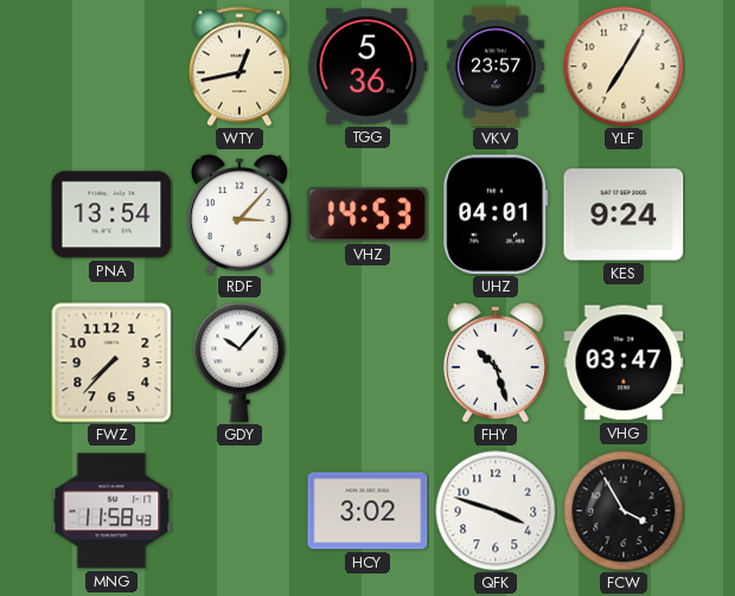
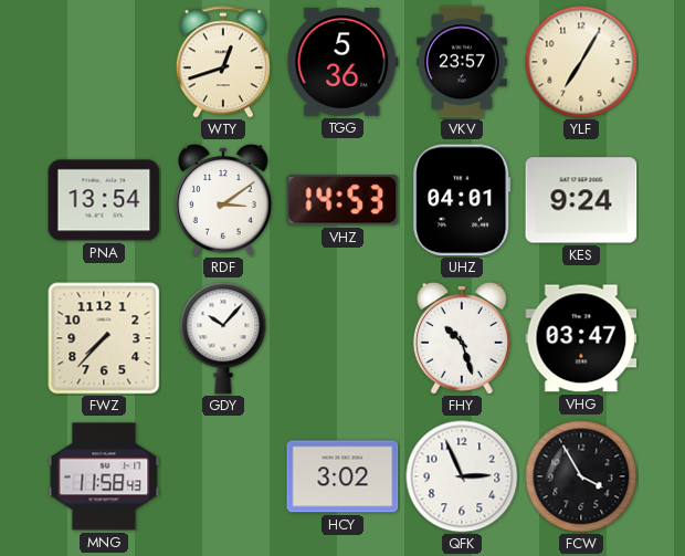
WTY: 12:43 -> 12:42 (223, 62)
RDF: 3:07 -> 3:09 (223, 201)
QFK: 3:48 -> 2:56 (462, 476)
